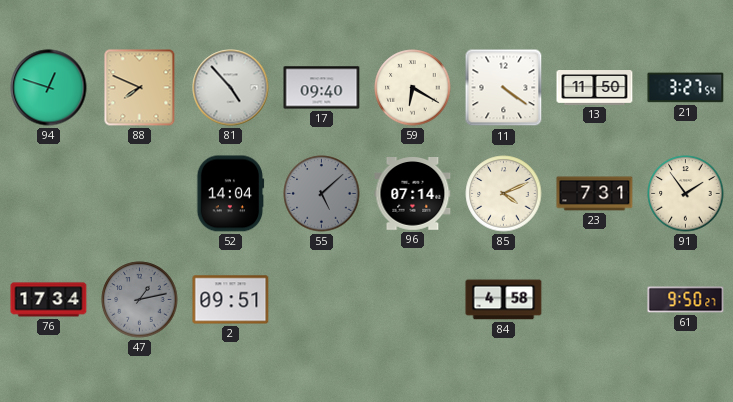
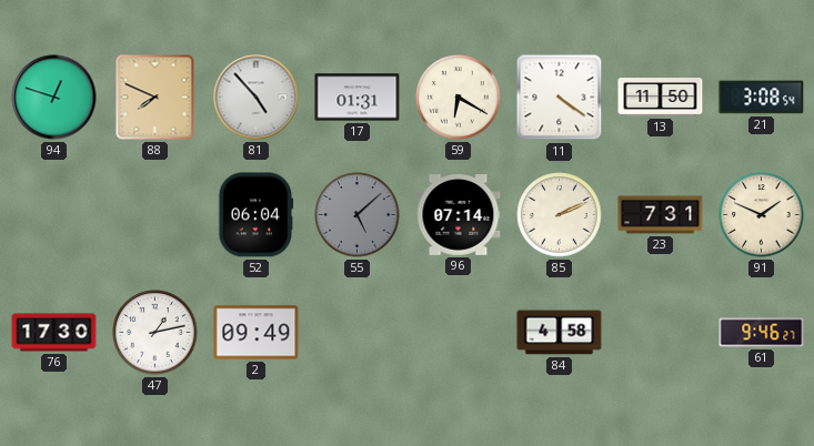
17: 09:40 -> 01:31 (358, 98)
21: 3:27 -> 3:08 (762, 98)
52: 14:04 -> 06:04 (257, 215)
85: 4:11 -> 2:11 (560, 215)
91: 1:54 -> 1:49 (762, 215)
76: 17:34 -> 17:30 (54, 333)
47 dial: grey -> white (155, 333)
2: 09:51 -> 09:49 (257, 333)
61: 9:50 -> 9:46 (762, 333)
